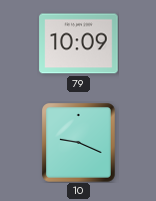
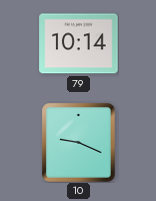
79: 10:09 -> 10:14 (79, 44)
